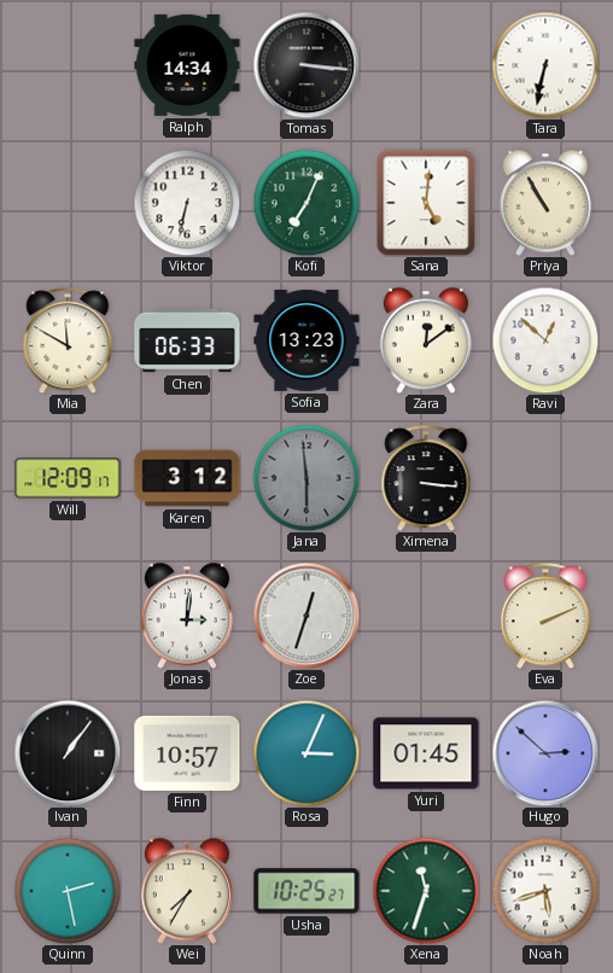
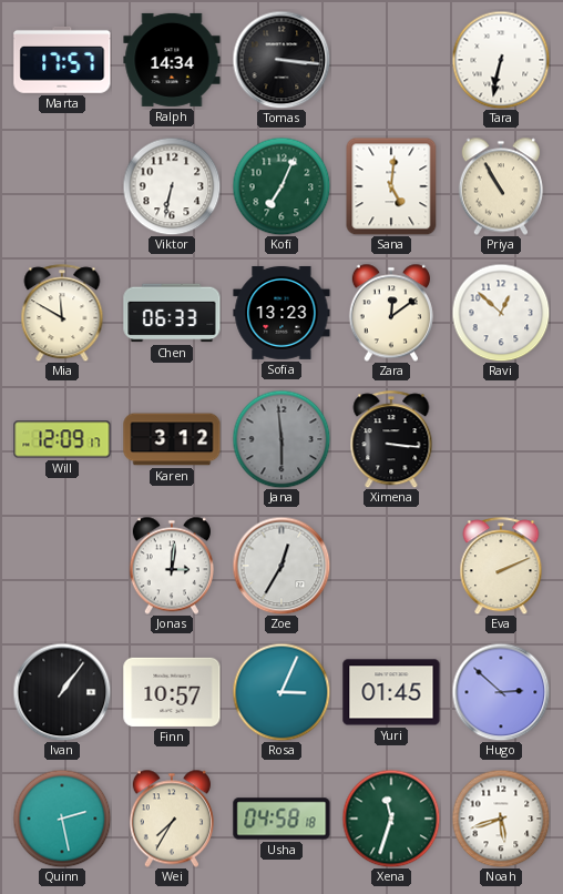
Marta: none -> 17:57 (62, 60)
Zoe: 12:33 -> 12:35 (281, 566)
Usha: 10:25 -> 04:58 (281, 819)
